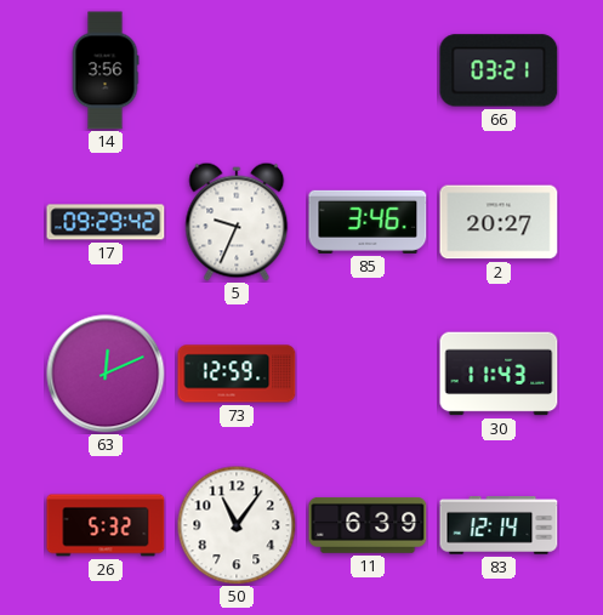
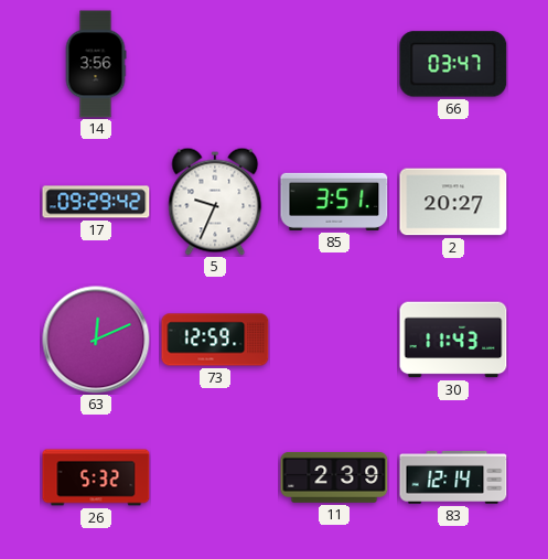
66: 03:21 -> 03:47 (453, 64)
85: 3:46 -> 3:51 (334, 202)
50: 11:06 -> none (237, 525)
11: 6:39 -> 2:39 (334, 477)
